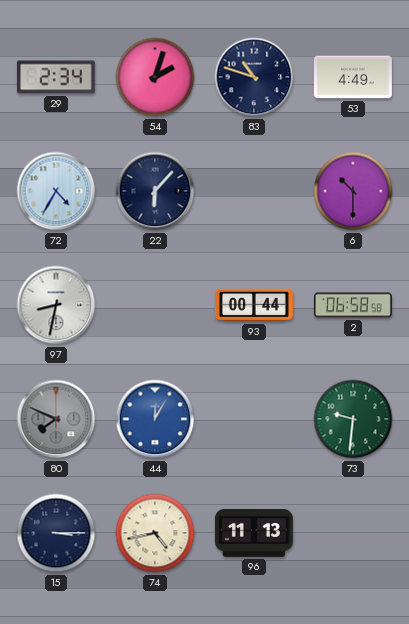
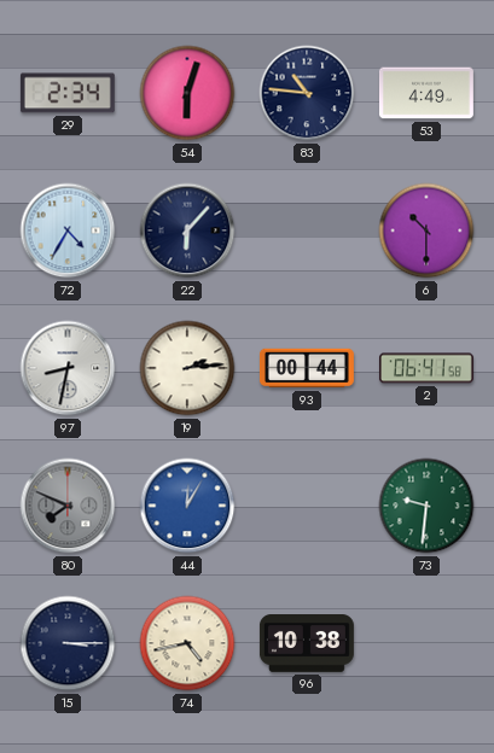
54: 2:03 -> 6:03 (187, 93)
83: 10:48 -> 10:46 (307, 93)
19: none -> 2:14 (187, 368)
2: 06:58 -> 06:41 (426, 368)
96: 11:13 -> 10:38 (307, 644)
